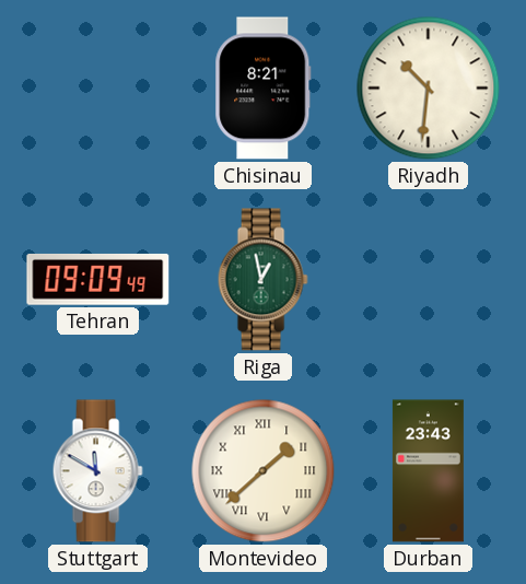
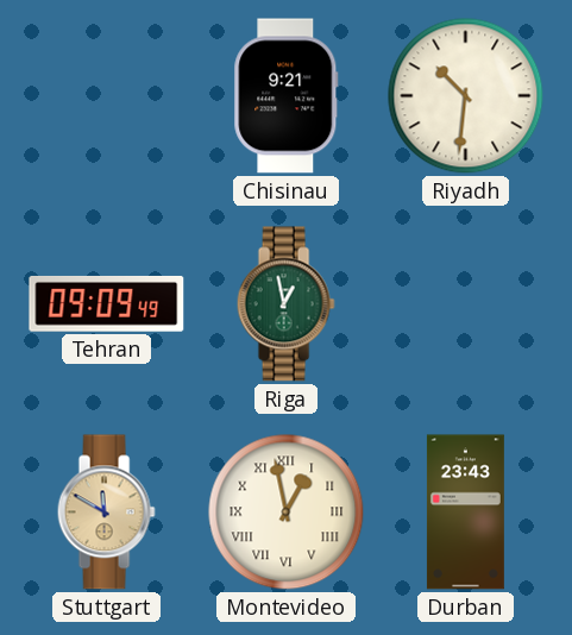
Chisinau: 8:21 -> 9:21 (287, 96)
Stuttgart dial: white -> champagne (106, 513)
Montevideo: 1:38 -> 12:58 (287, 513)
